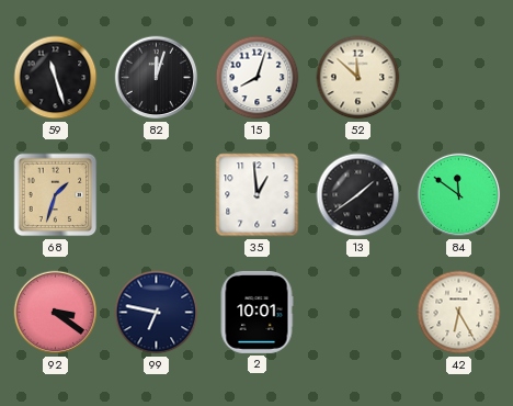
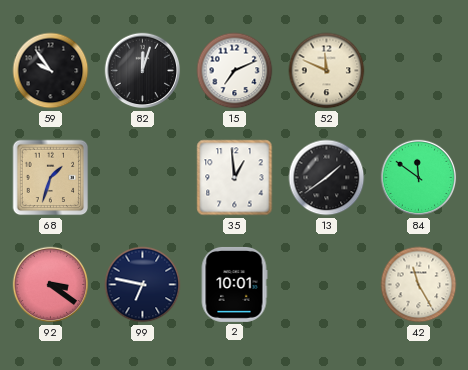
59: 11:27 -> 9:54 (51, 71)
15: 8:03 -> 7:11 (235, 71)
52: 11:52 -> 11:49 (327, 71)
42: 6:25 -> 11:25 (419, 285)
